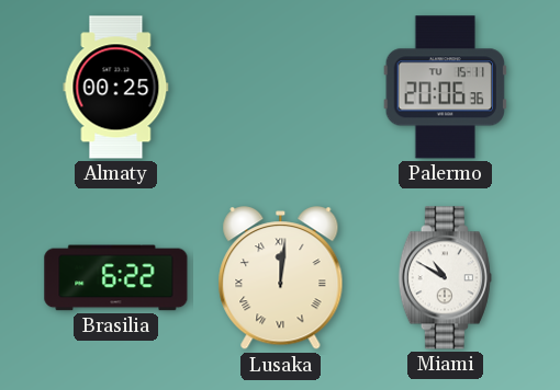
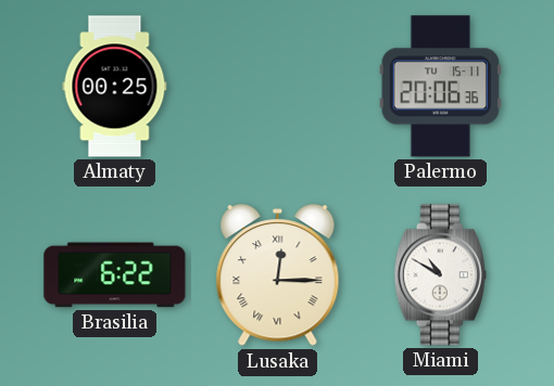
Lusaka: 12:01 -> 12:15 (278, 275)
